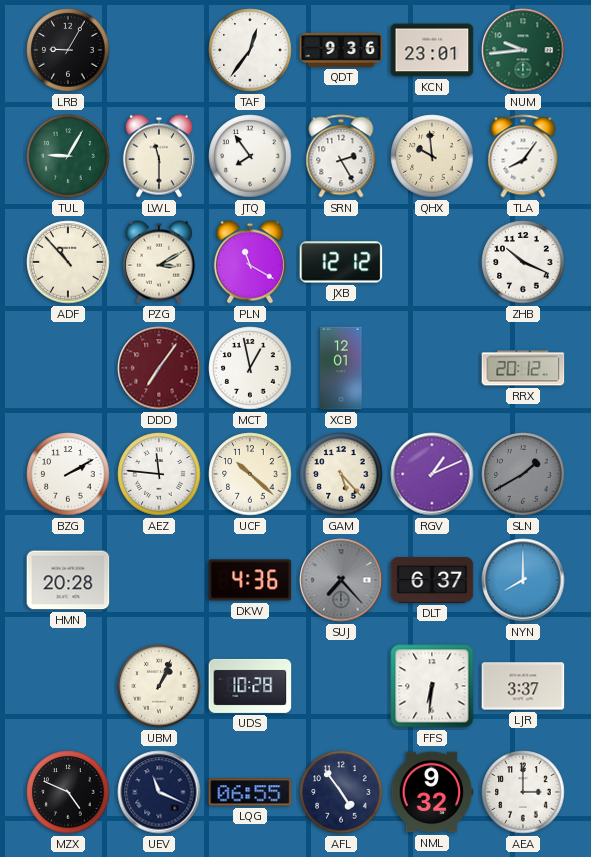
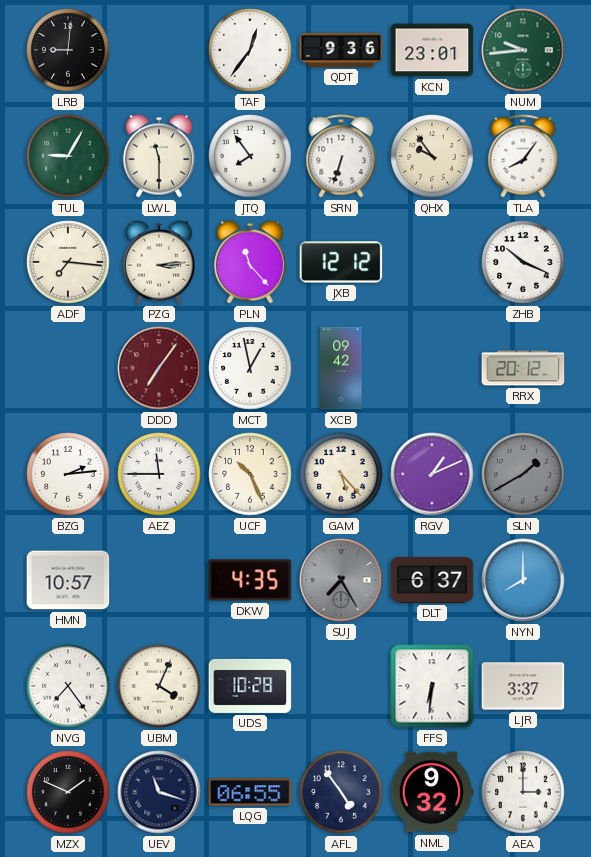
LRB: 9:05 -> 9:01 (68, 50)
SRN: 2:25 -> 6:33 (341, 156)
QHX: 9:59 -> 9:54 (432, 156)
ADF: 10:53 -> 7:16 (68, 262)
PZG: 3:10 -> 3:14 (159, 262)
PLN: 11:20 -> 11:23 (250, 262)
XCB: 12:01 -> 09:42 (341, 368)
BZG: 2:10 -> 2:14 (68, 474)
AEZ: 11:46 -> 11:45 (159, 474)
UCF: 10:22 -> 10:26 (250, 474)
HMN: 20:28 -> 10:57 (68, 580)
DKW: 4:36 -> 4:35 (250, 580)
SUJ: 7:23 -> 7:25 (341, 580)
NVG: none -> 7:24 (68, 686)
UBM: 1:04 -> 4:04 (159, 686)
MZX: 4:49 -> 1:49 (68, 792)
UEV: 11:19 -> 11:18 (159, 792)
